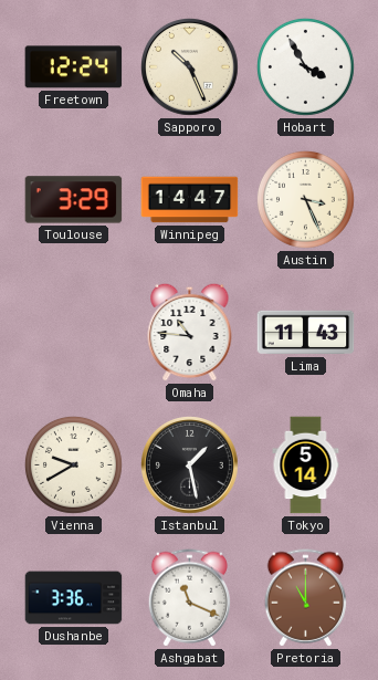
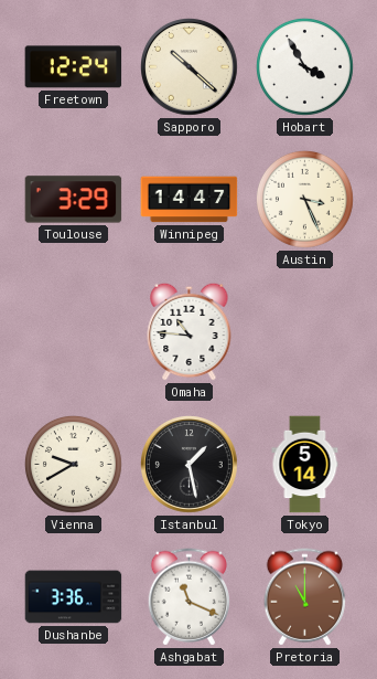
Sapporo: 10:26 -> 10:22 (190, 67)
Lima: 11:43 -> none (306, 333)
